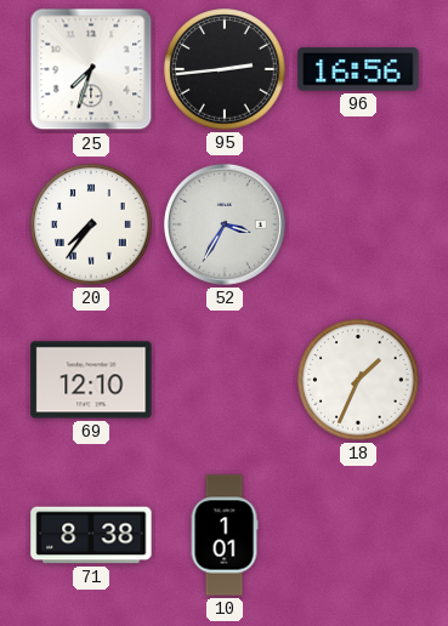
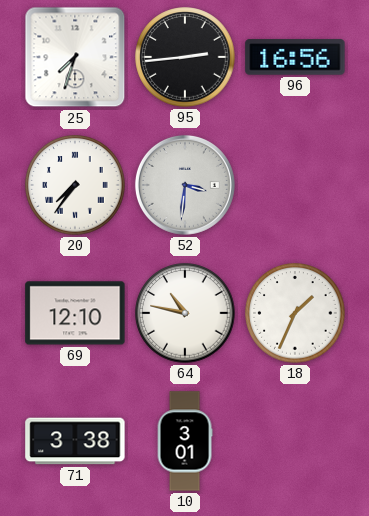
52: 3:35 -> 3:31 (185, 185)
64: none -> 10:47 (185, 313)
71: 8:38 -> 3:38 (75, 441)
10: 1:01 -> 3:01 (185, 441)
